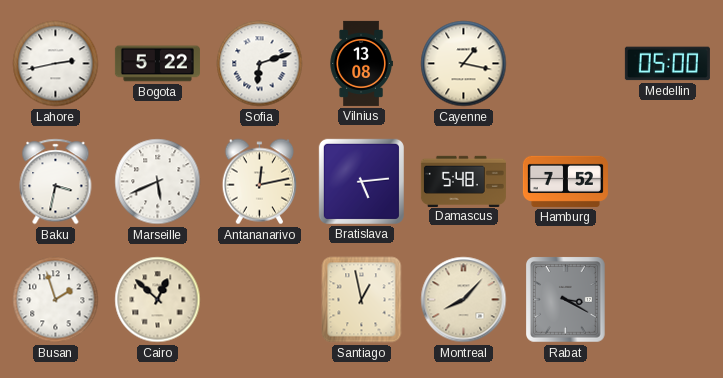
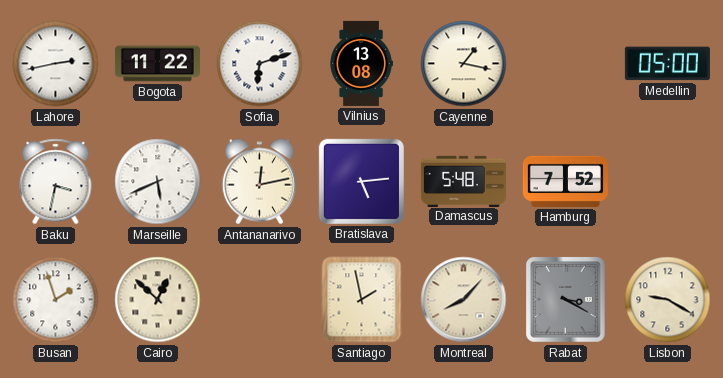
Bogota: 5:22 -> 11:22 (157, 64)
Santiago: 12:58 -> 1:58 (362, 300)
Lisbon: none -> 9:20 (668, 300)
